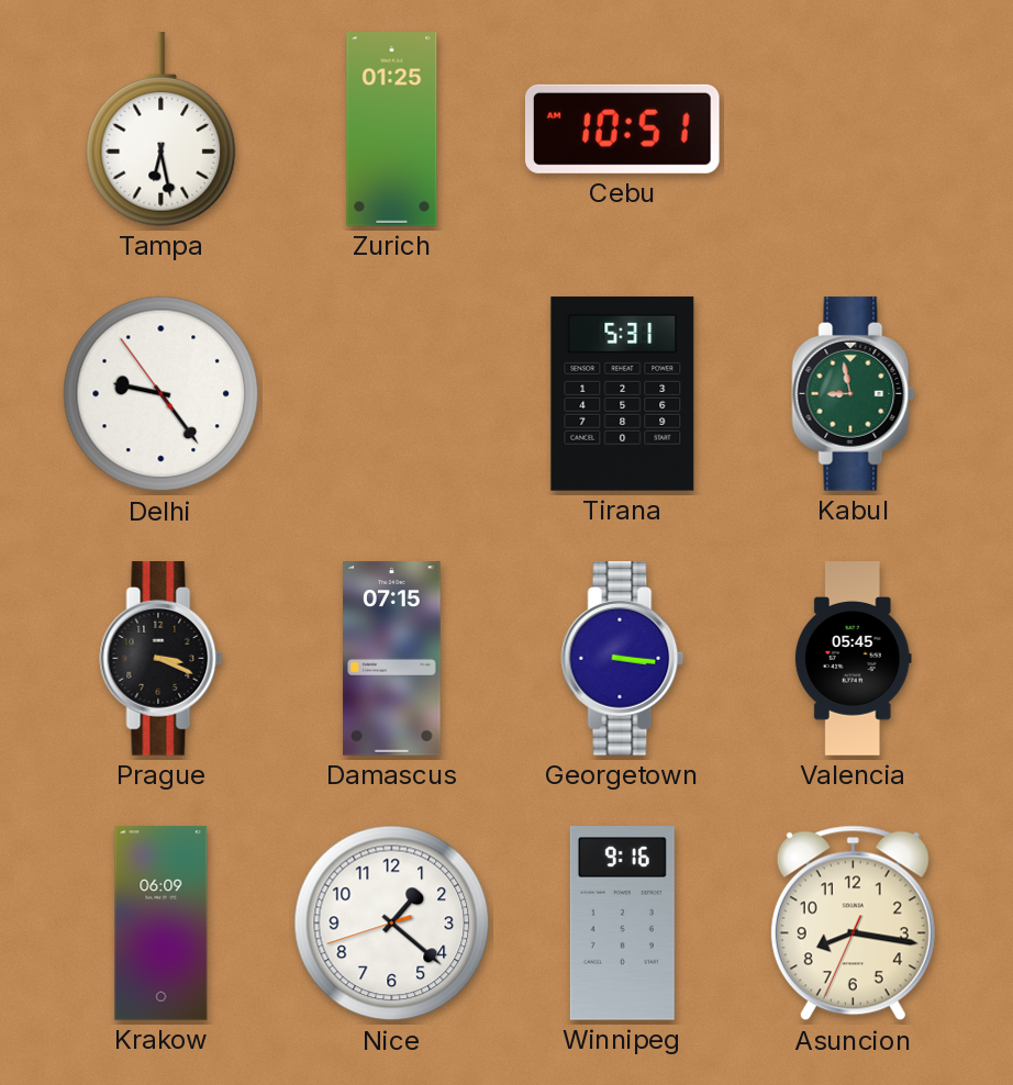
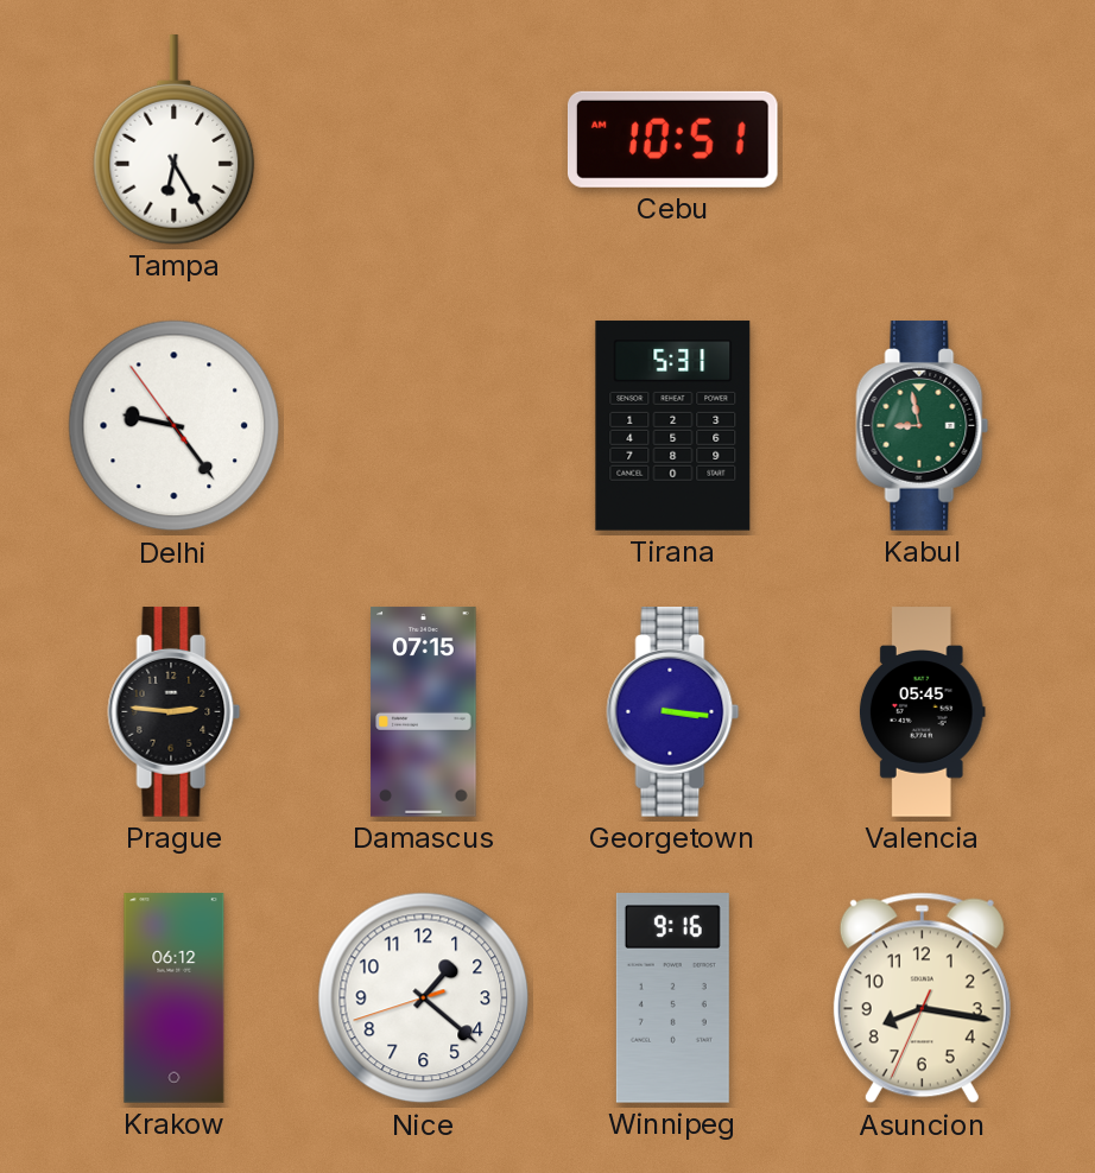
Tampa: 6:28 -> 6:25 (175, 140)
Zurich: 01:25 -> none (392, 130)
Prague: 3:19 -> 2:46 (175, 712)
Krakow: 06:09 -> 06:12 (175, 998)
